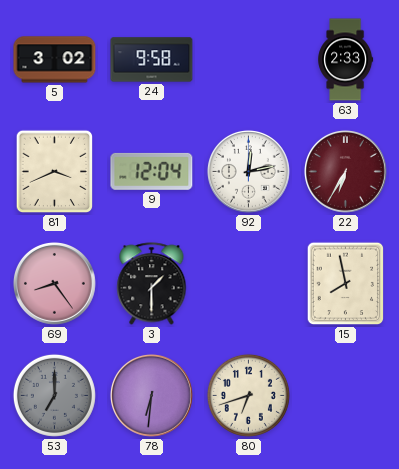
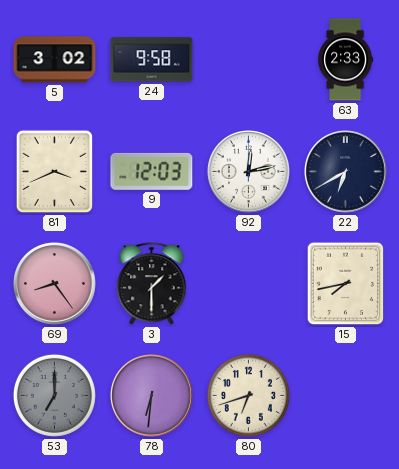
9: 12:04 -> 12:03 (152, 171)
22: 6:35 -> 6:40 (345, 171)
22 dial: burgundy -> navy (345, 171)
15: 7:58 -> 7:43 (346, 284)
